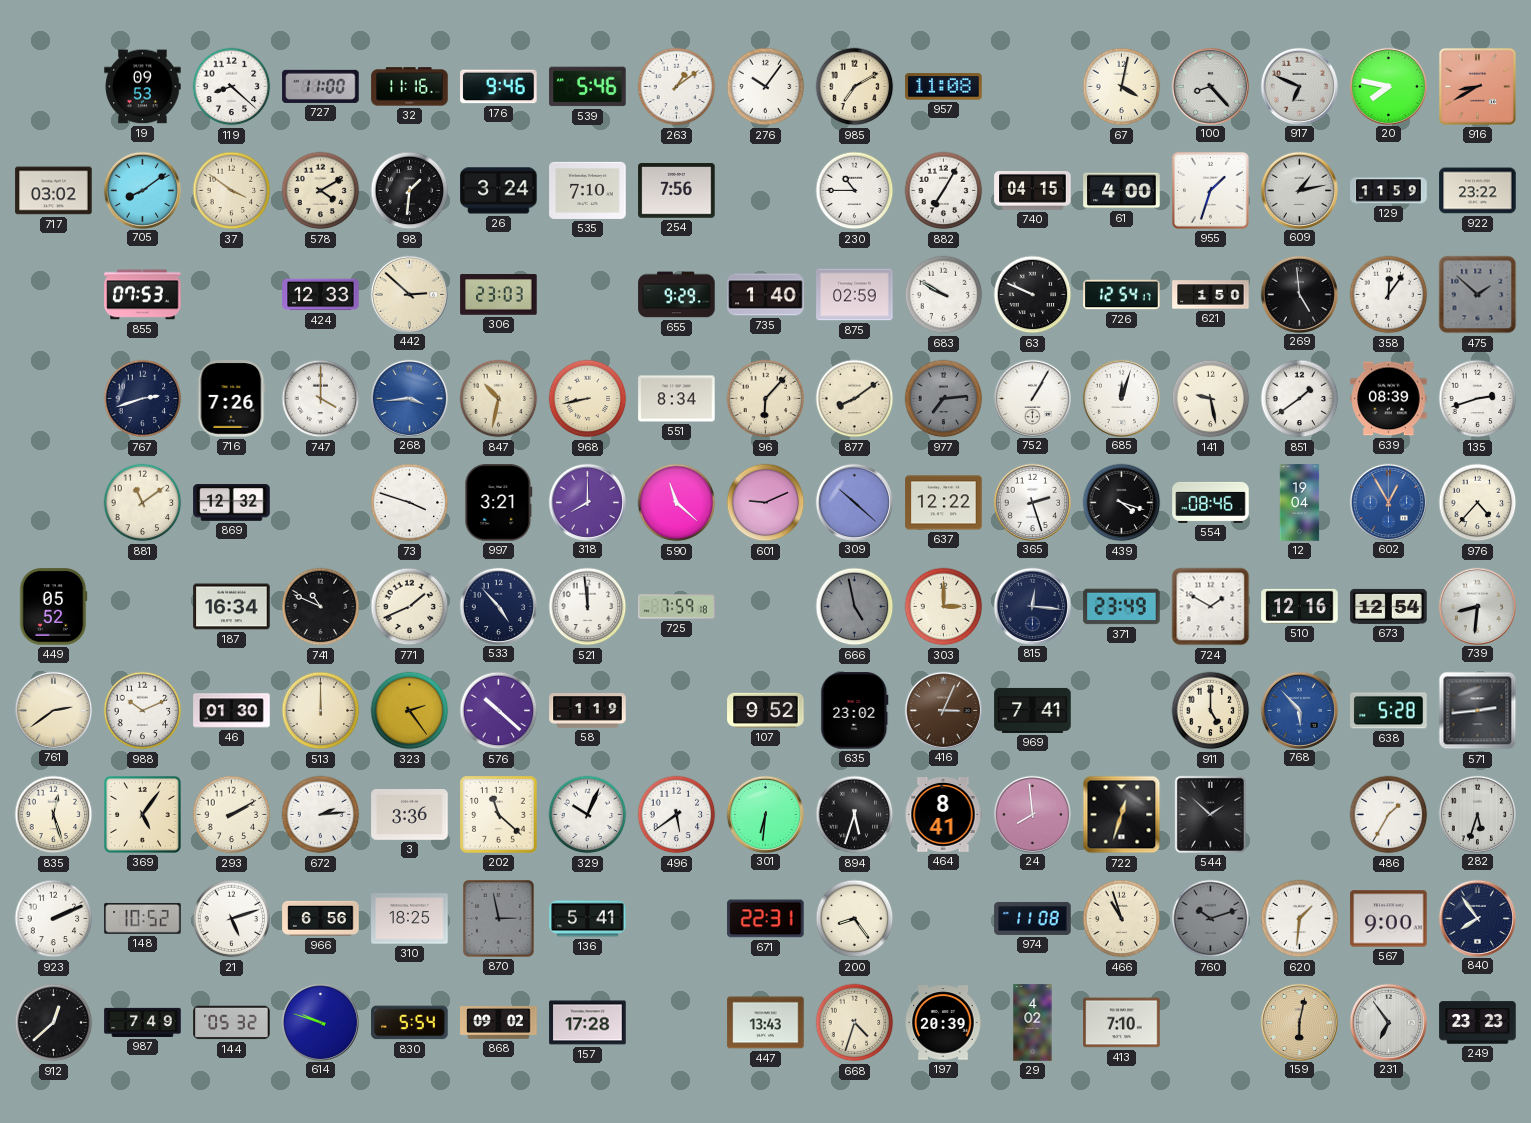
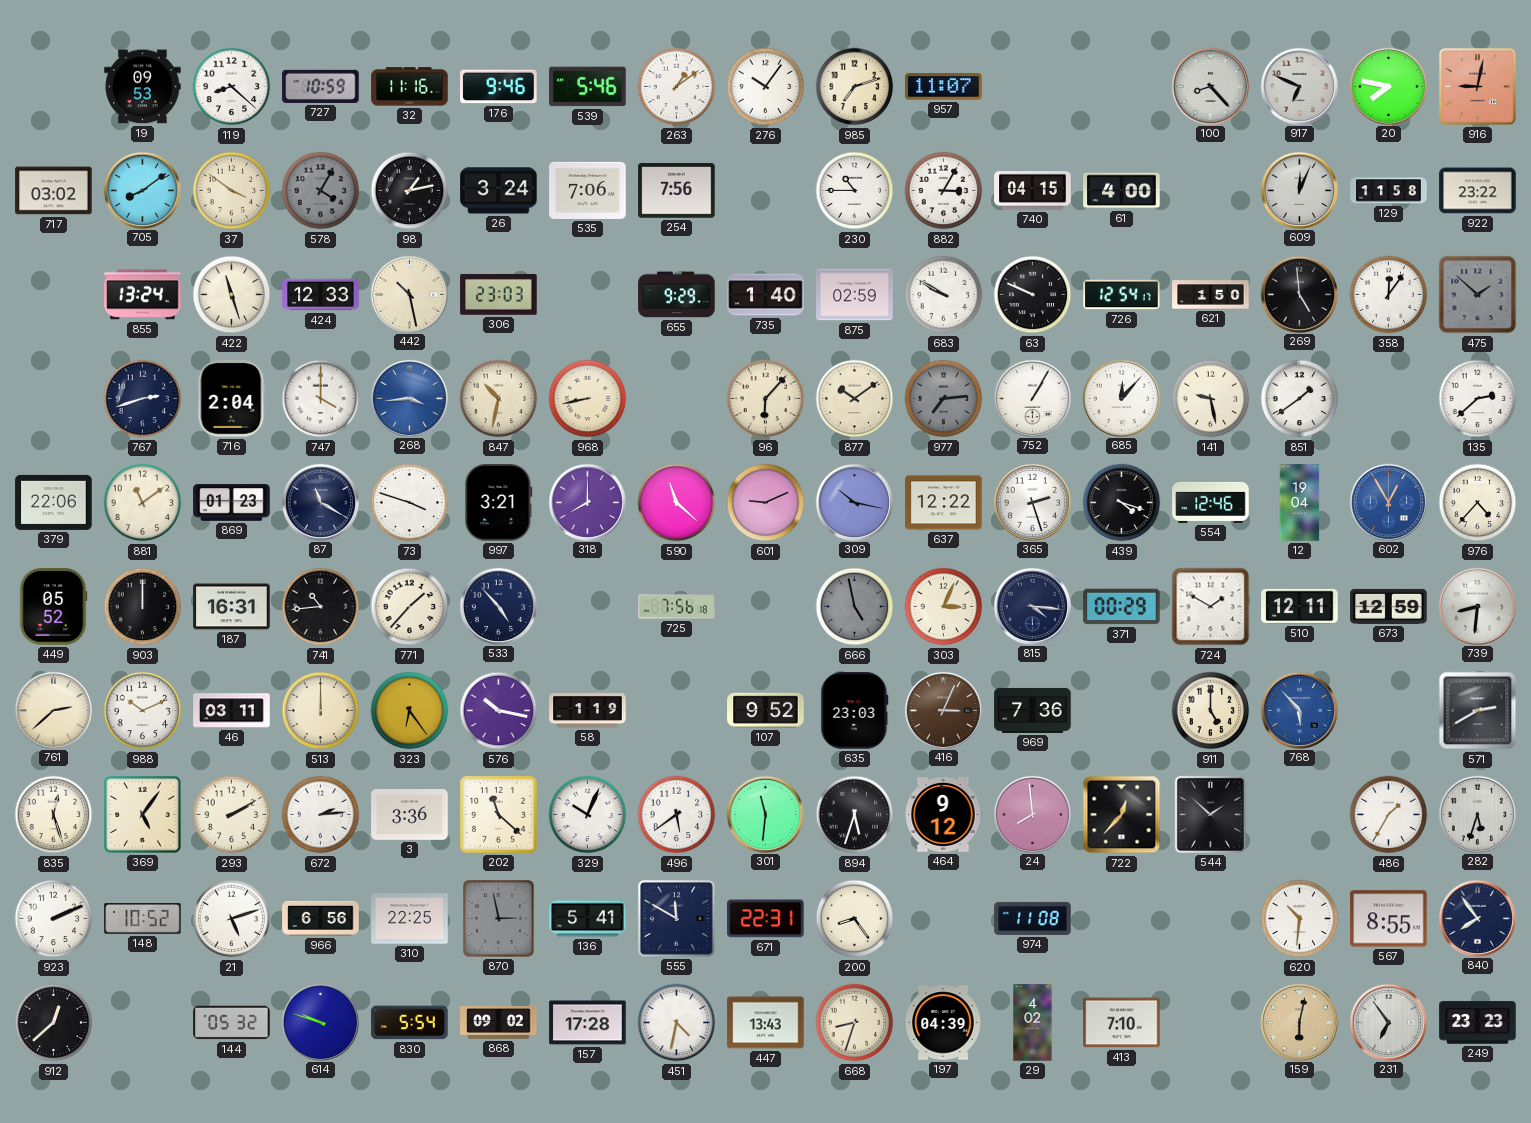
727: 11:00 -> 10:59 (321, 86)
985: 7:10 -> 7:12 (855, 87)
957: 11:08 -> 11:07 (944, 87)
67: 4:02 -> none (1122, 87)
916: 8:40 -> 9:02 (1477, 86)
578: 4:10 -> 4:05 (321, 191)
578 dial: cream -> grey (321, 191)
98: 1:31 -> 1:13 (410, 191)
535: 7:10 -> 7:06 (588, 190)
882: 7:05 -> 3:05 (944, 191)
955: 1:33 -> none (1210, 190)
609: 1:13 -> 12:04 (1299, 190)
129: 11:59 -> 11:58 (1389, 191)
855: 07:53 -> 13:24 (143, 295)
422: none -> 11:27 (232, 295)
442: 2:52 -> 10:28 (409, 294)
716: 7:26 -> 2:04 (232, 399)
551: 8:34 -> none (677, 399)
877: 8:09 -> 10:09 (855, 399)
685: 12:03 -> 12:07 (1121, 398)
639: 08:39 -> none (1389, 399)
135: 2:42 -> 2:38 (1478, 399)
379: none -> 22:06 (54, 502)
869: 12:32 -> 01:23 (232, 503)
87: none -> 11:20 (320, 502)
309: 10:22 -> 10:17 (854, 502)
554: 08:46 -> 12:46 (1211, 502)
903: none -> 12:00 (143, 607)
187: 16:34 -> 16:31 (232, 607)
741: 10:49 -> 10:44 (321, 607)
771: 1:41 -> 1:37 (410, 607)
521: 11:59 -> none (588, 607)
725: 7:59 -> 7:56 (677, 607)
303: 3:00 -> 3:04 (944, 607)
815: 12:16 -> 4:16 (1032, 606)
371: 23:49 -> 00:29 (1122, 607)
510: 12:16 -> 12:11 (1300, 606)
673: 12:54 -> 12:59 (1389, 606)
761: 2:39 -> 2:38 (53, 710)
46: 01:30 -> 03:11 (232, 711)
323: 2:24 -> 6:24 (410, 711)
576: 10:22 -> 10:17 (499, 711)
635: 23:02 -> 23:03 (855, 711)
969: 7:41 -> 7:36 (1033, 710)
638: 5:28 -> none (1389, 711)
571: 2:44 -> 2:40 (1478, 711)
301: 6:31 -> 11:31 (765, 814)
464: 8:41 -> 9:12 (943, 815)
722: 12:33 -> 12:37 (1122, 815)
310: 18:25 -> 22:25 (410, 919)
555: none -> 11:50 (676, 918)
466: 10:57 -> none (1122, 919)
760: 10:12 -> none (1211, 919)
620: 1:31 -> 10:31 (1300, 919)
567: 9:00 -> 8:55 (1389, 919)
987: 7:49 -> none (143, 1022)
451: none -> 4:32 (677, 1023)
668: 4:33 -> 8:33 (855, 1023)
197: 20:39 -> 04:39 (943, 1023)
